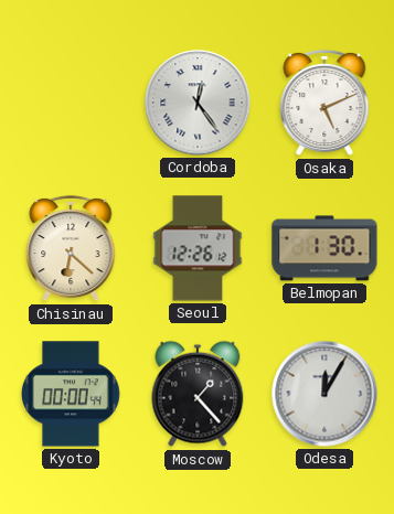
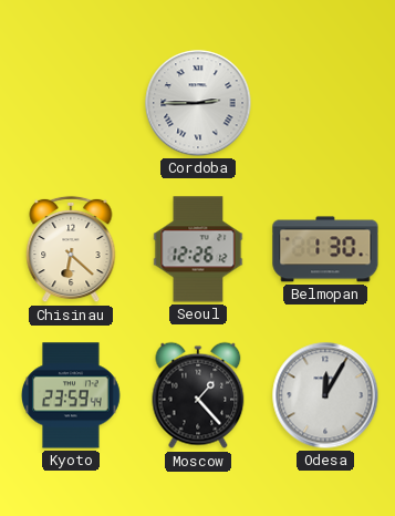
Cordoba: 12:24 -> 2:45 (198, 103)
Osaka: 5:11 -> none (324, 103)
Kyoto: 00:00 -> 23:59 (71, 395)
